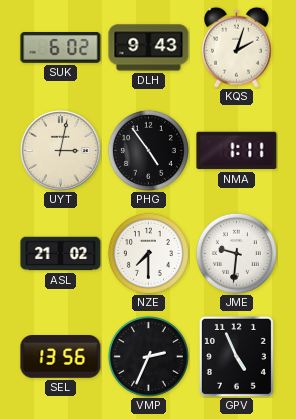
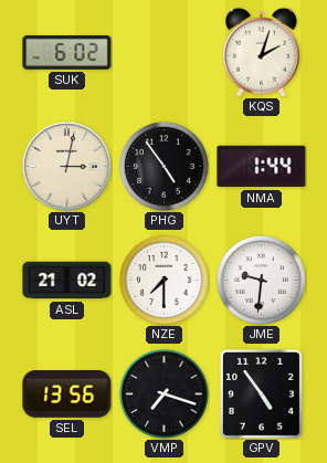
DLH: 9:43 -> none (149, 48)
NMA: 1:11 -> 1:44 (262, 167)
VMP: 2:34 -> 7:18 (163, 393)
GPV: 4:56 -> 4:54 (261, 393)
